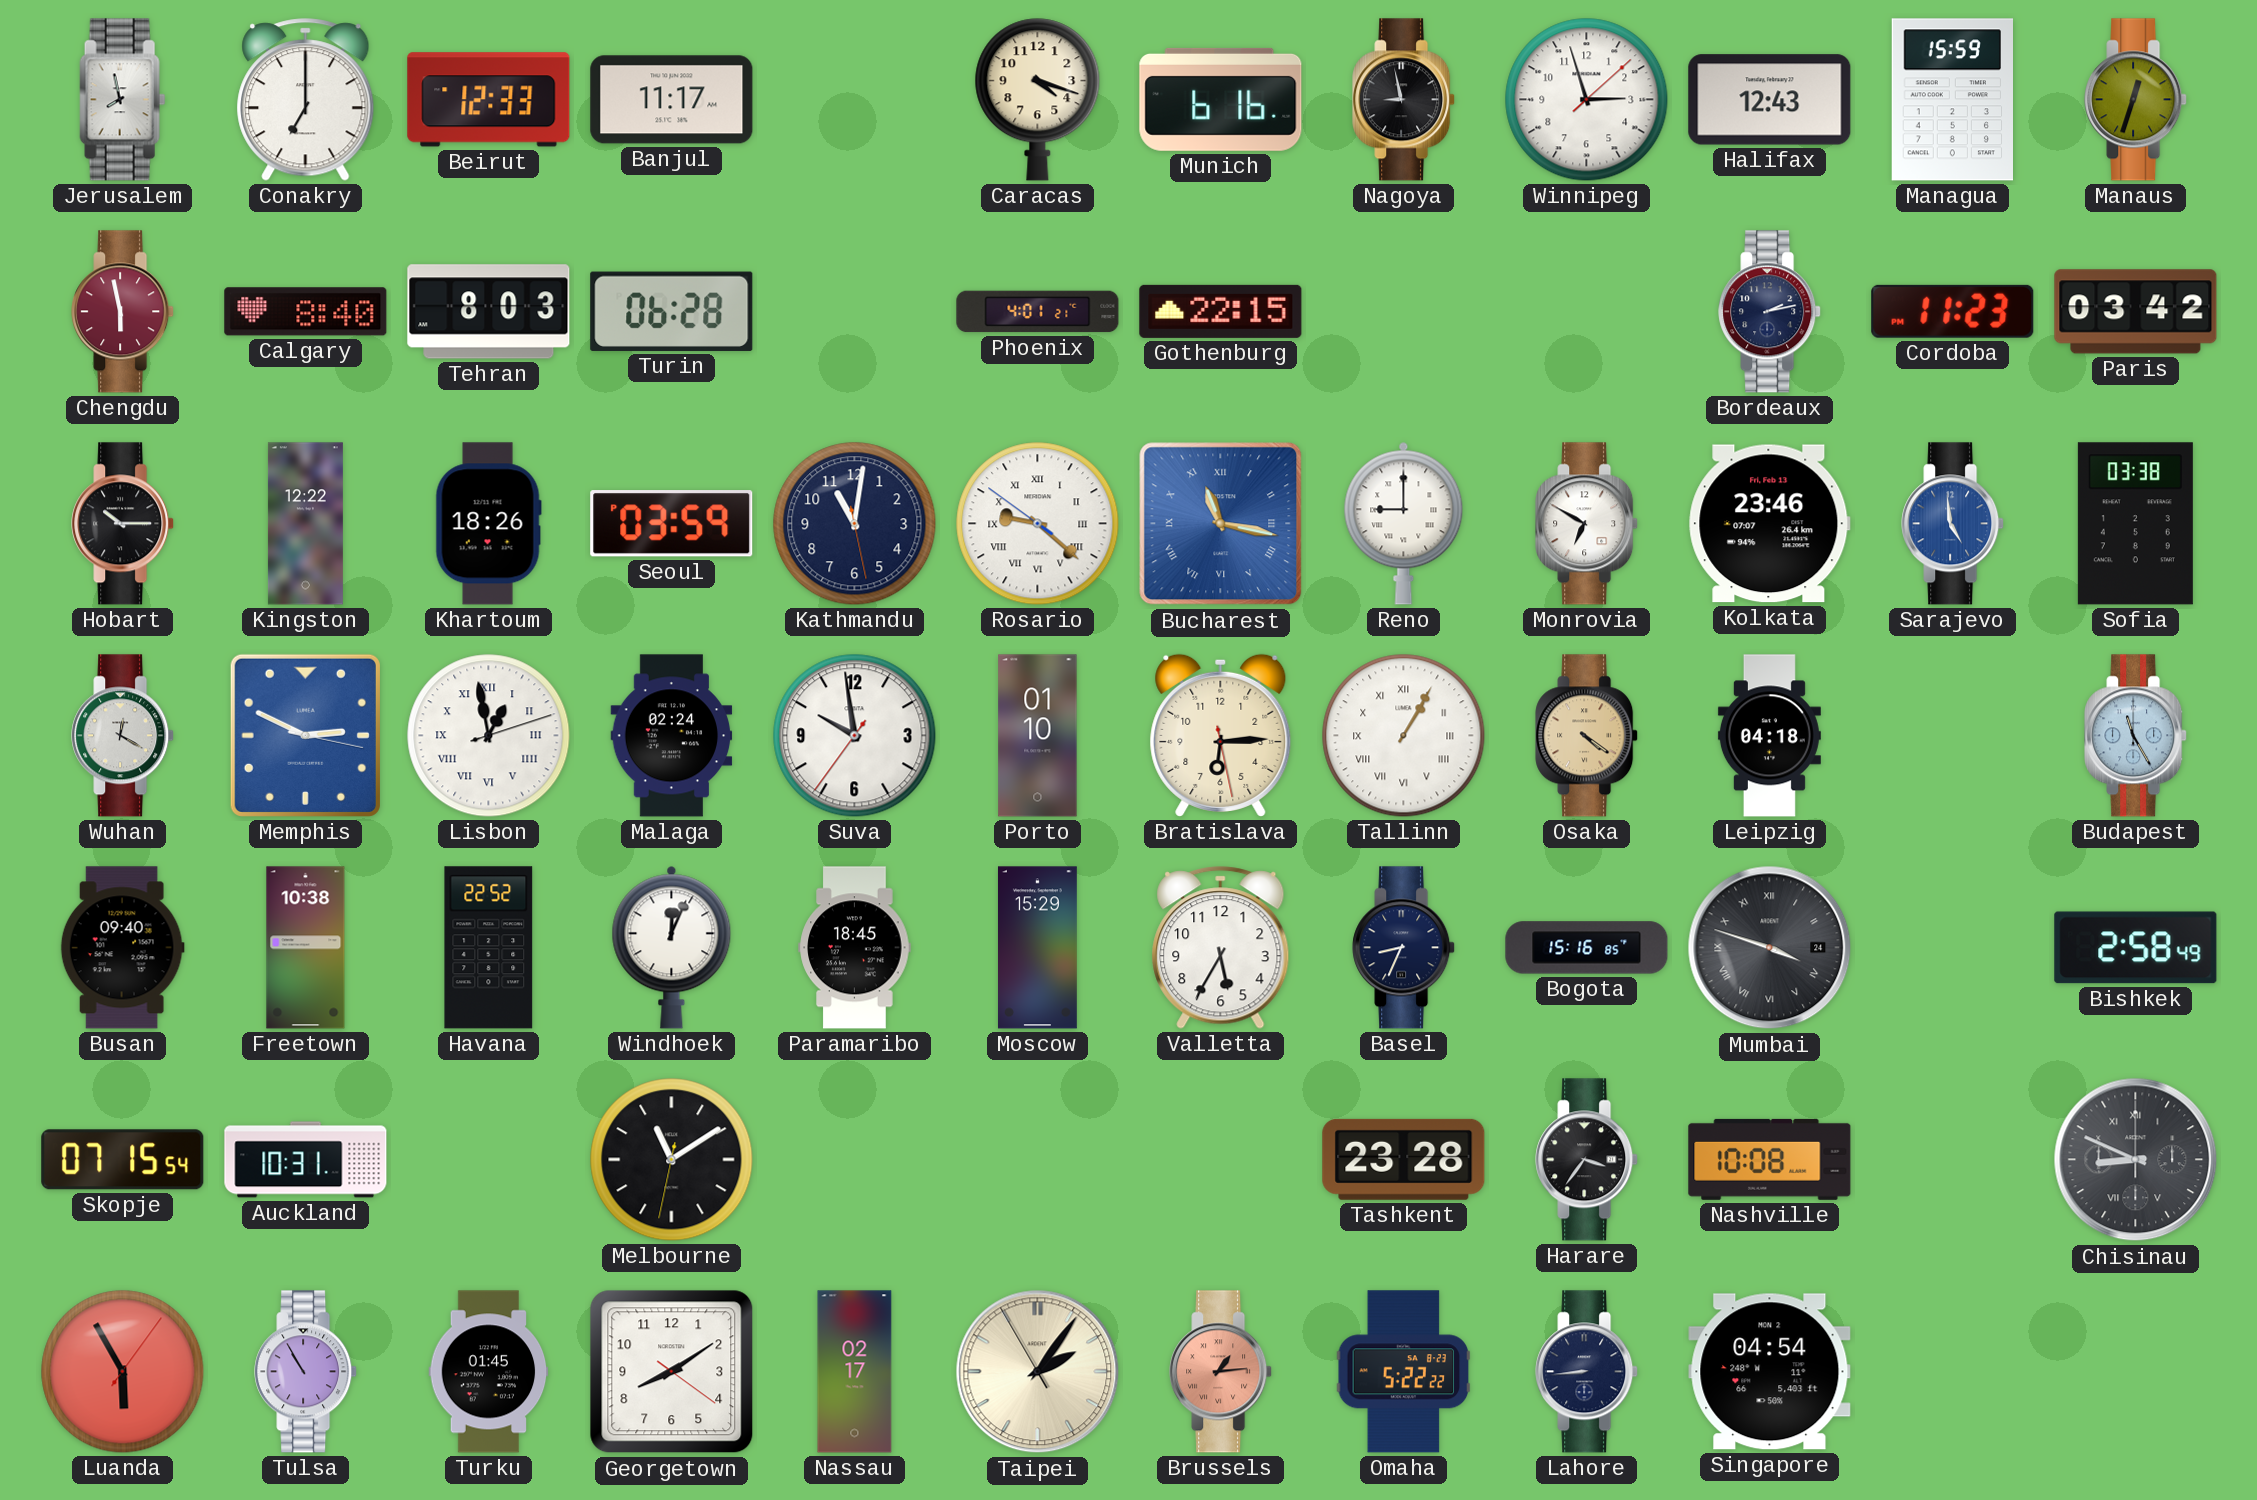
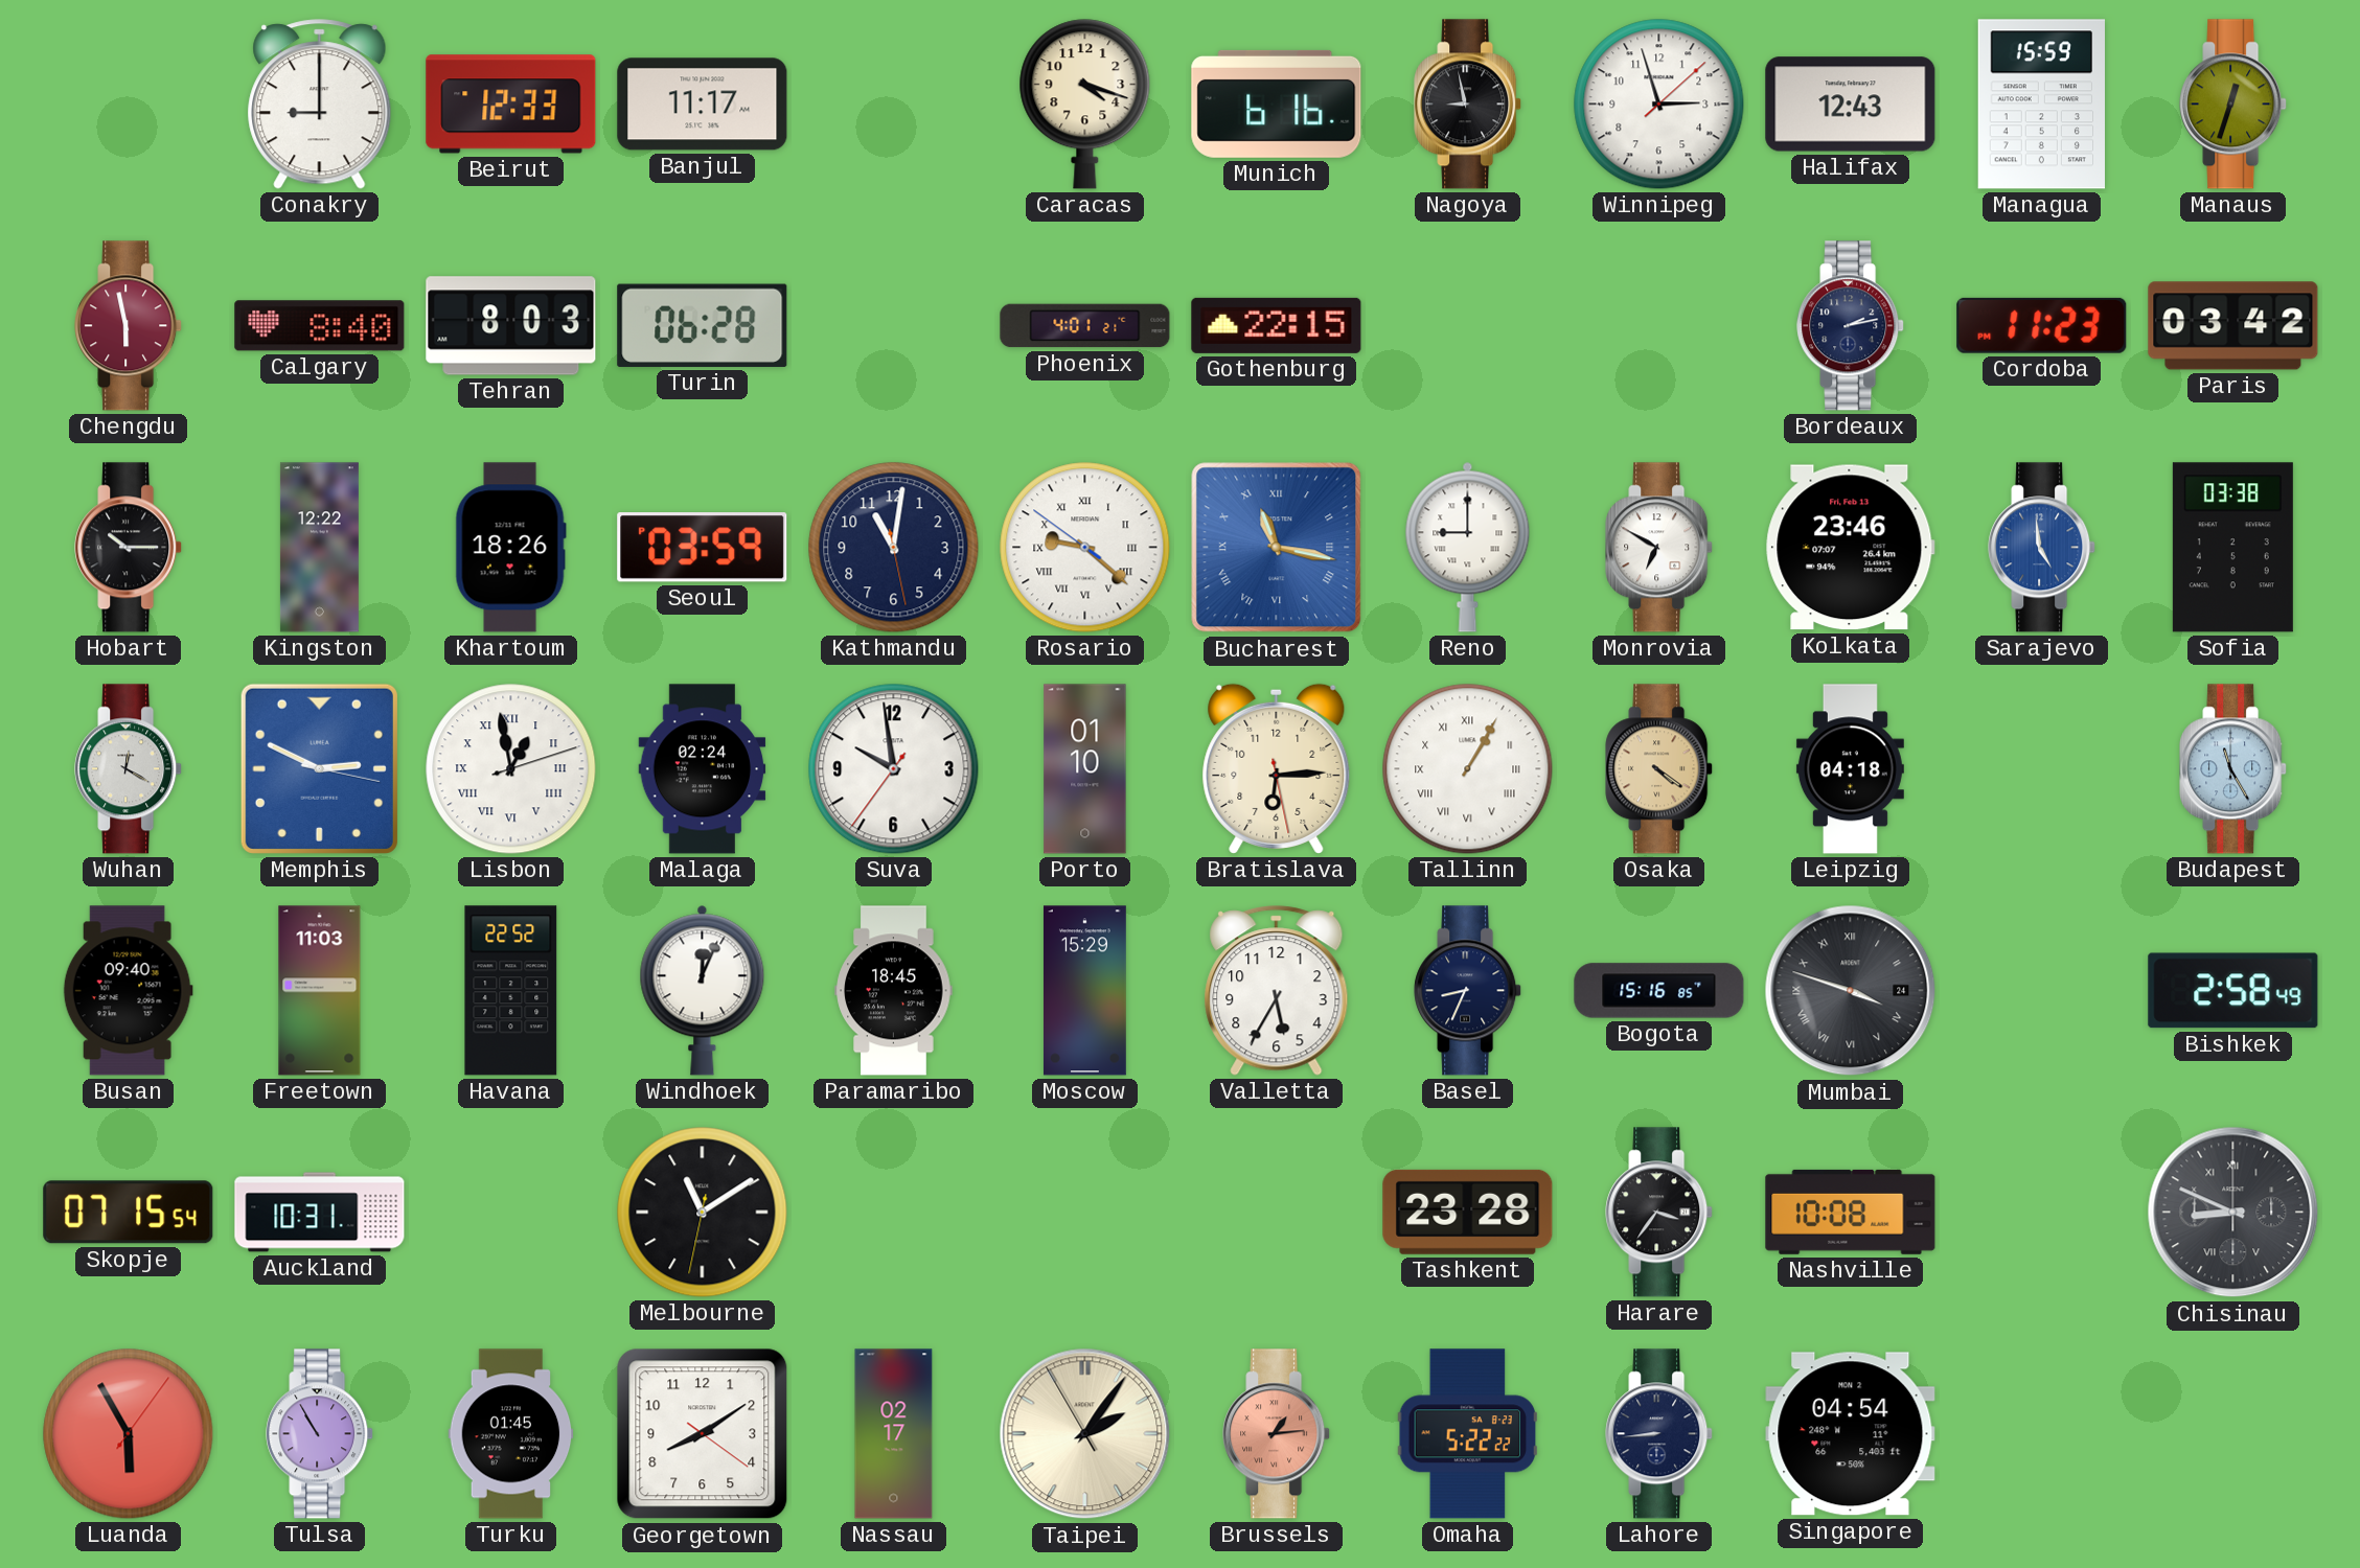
Jerusalem: 7:58 -> none (123, 100)
Conakry: 7:00 -> 9:00 (320, 105)
Freetown: 10:38 -> 11:03 (320, 991)
